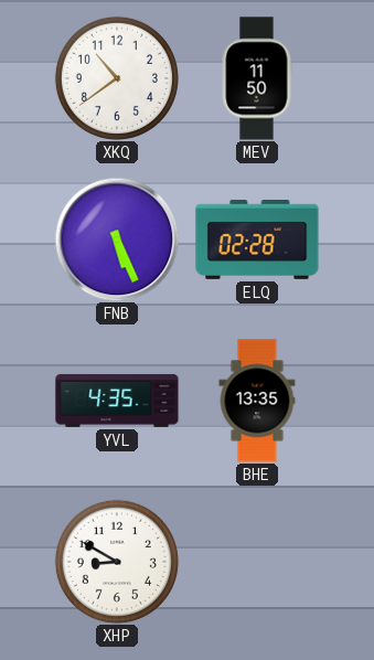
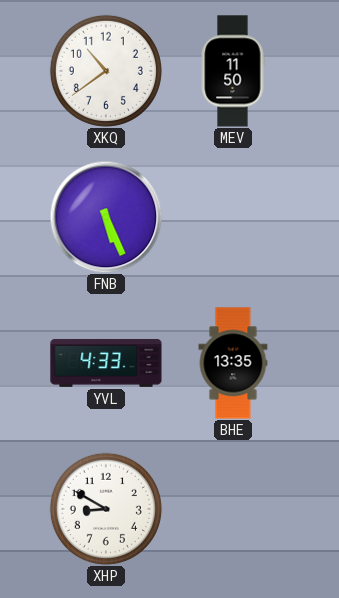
ELQ: 02:28 -> none (257, 239)
YVL: 4:35 -> 4:33 (106, 363)
